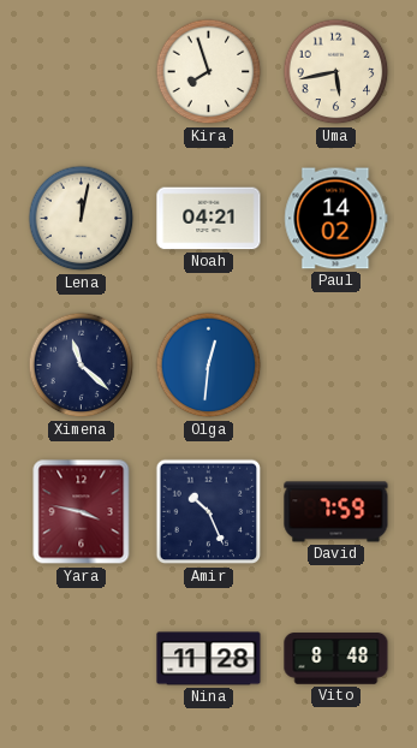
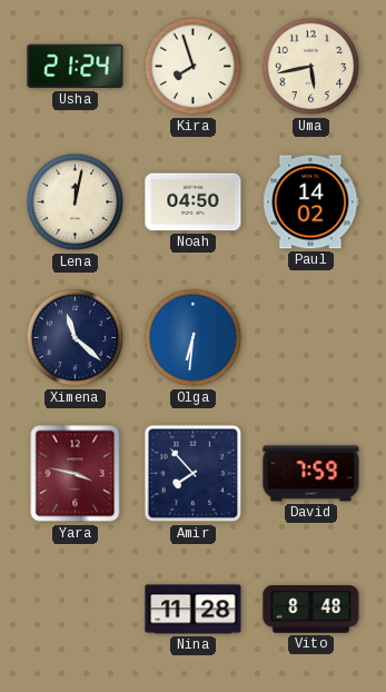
Usha: none -> 21:24 (76, 67)
Noah: 04:21 -> 04:50 (194, 202)
Olga: 12:31 -> 6:31 (194, 338)
Amir: 10:26 -> 7:53 (194, 474)
